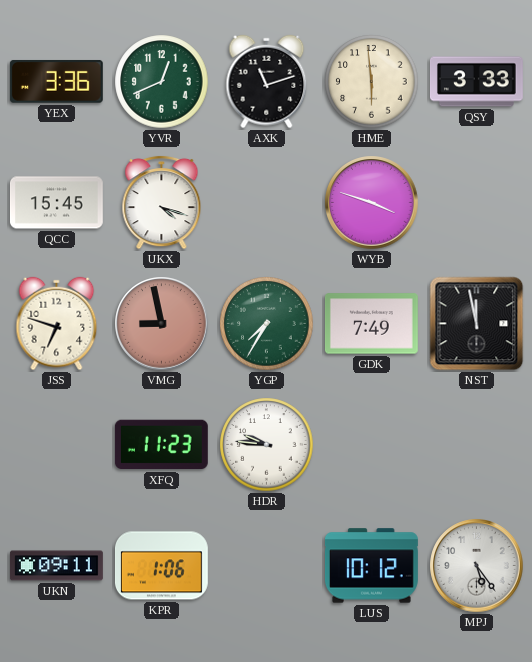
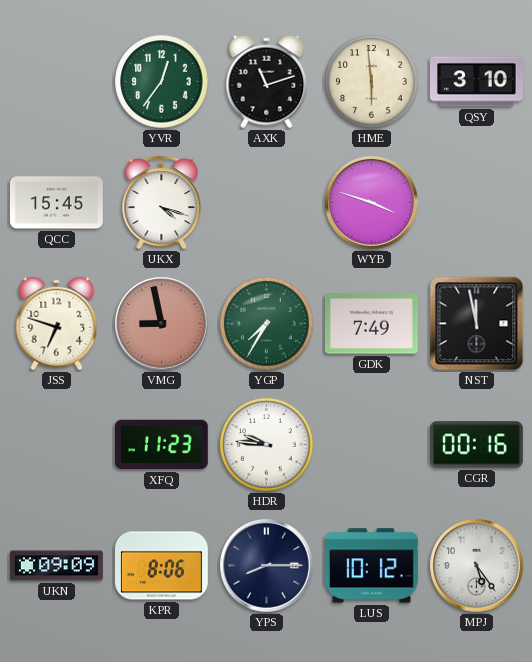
YEX: 3:36 -> none (56, 81)
YVR: 12:41 -> 12:36 (162, 82)
QSY: 3:33 -> 3:10 (476, 82)
CGR: none -> 00:16 (476, 445)
UKN: 09:11 -> 09:09 (56, 566)
KPR: 1:06 -> 8:06 (161, 566)
YPS: none -> 8:15 (267, 566)
